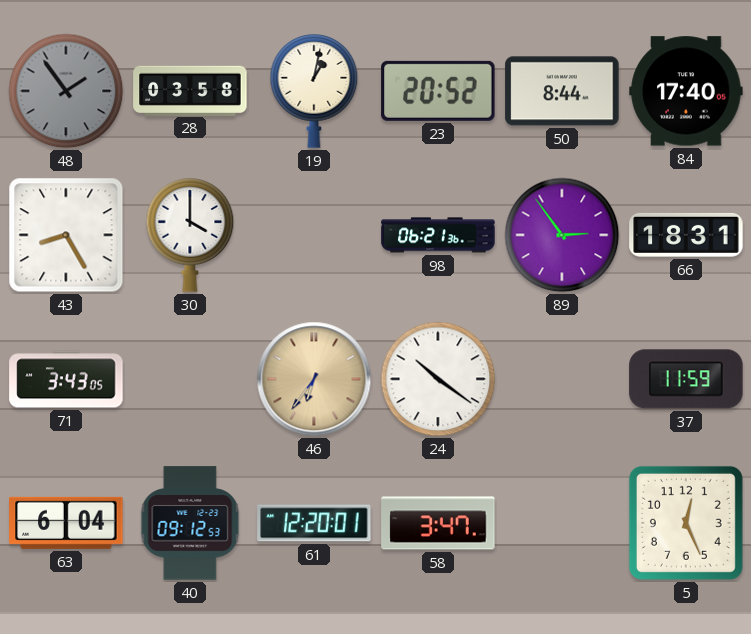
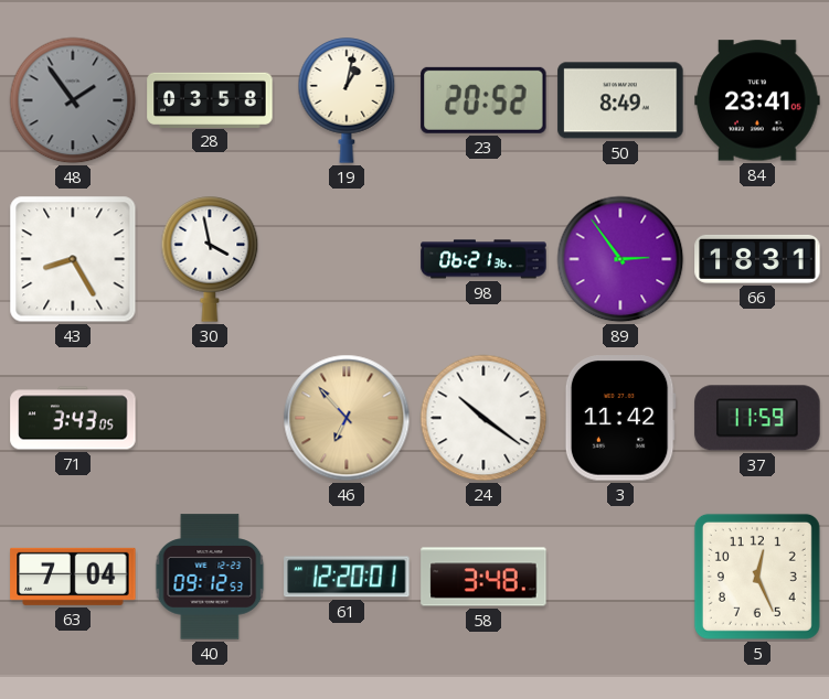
50: 8:44 -> 8:49 (620, 100)
84: 17:40 -> 23:41 (757, 100)
30: 4:00 -> 3:58 (210, 259)
46: 6:36 -> 6:53 (347, 418)
3: none -> 11:42 (620, 418)
63: 6:04 -> 7:04 (73, 577)
58: 3:47 -> 3:48 (483, 577)
